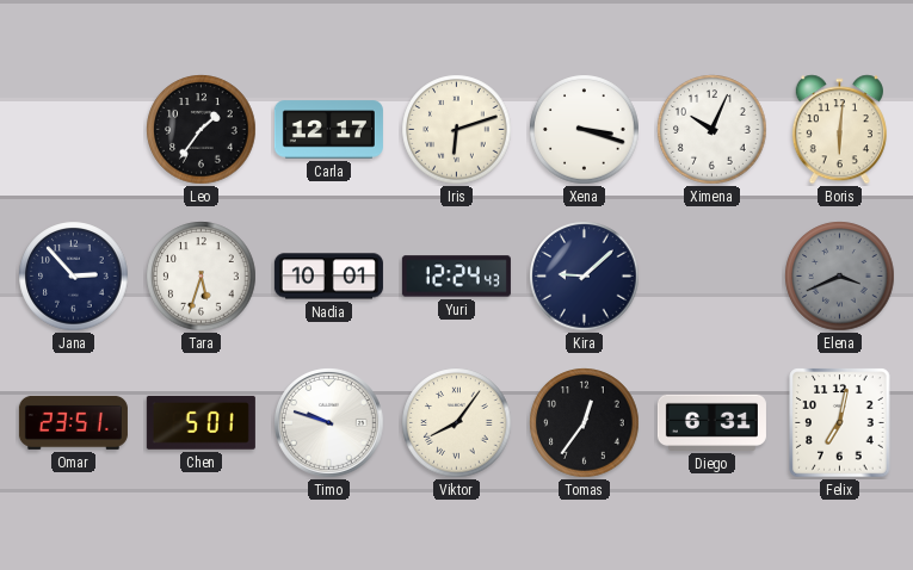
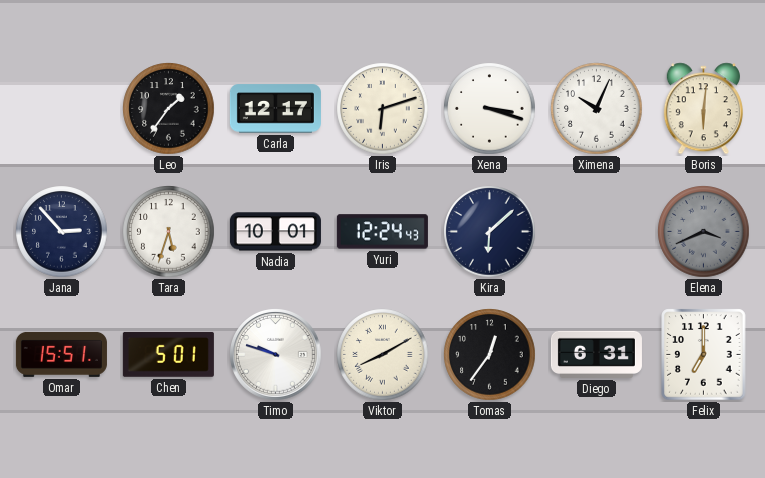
Kira: 9:08 -> 6:08 (490, 232)
Omar: 23:51 -> 15:51 (61, 354)
Viktor: 8:06 -> 8:10 (383, 355)
Felix: 7:02 -> 7:00 (704, 355)
